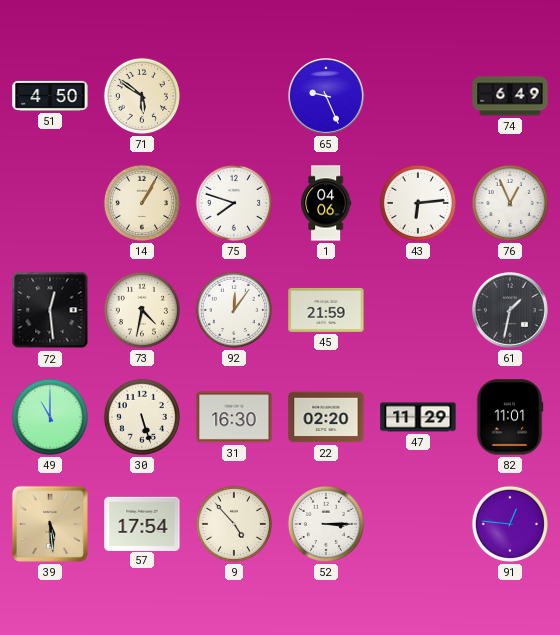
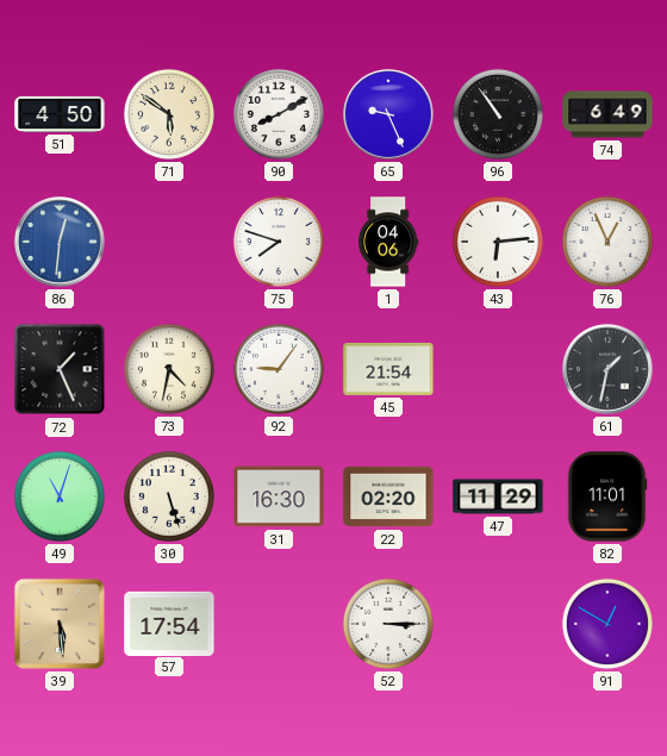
90: none -> 8:10 (279, 114)
96: none -> 10:54 (498, 114)
86: none -> 12:31 (60, 242)
14: 1:05 -> none (142, 203)
72: 12:29 -> 1:26 (60, 369)
92: 12:06 -> 9:06 (279, 369)
45: 21:59 -> 21:54 (388, 369)
49: 11:00 -> 11:03 (60, 496)
9: 4:53 -> none (234, 524)
91: 12:46 -> 12:50 (607, 624)
